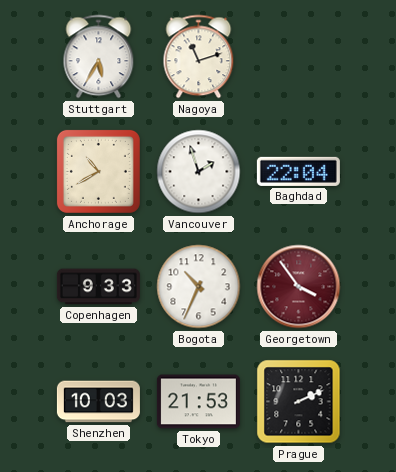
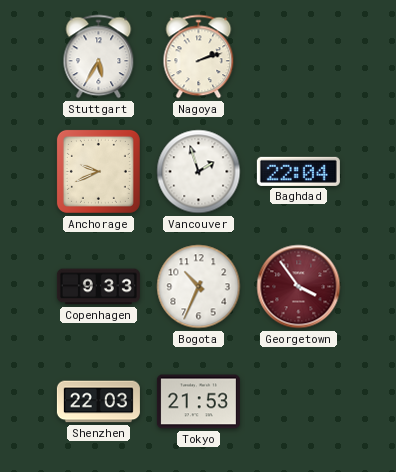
Nagoya: 11:12 -> 2:12 (199, 57)
Anchorage: 10:40 -> 9:41 (98, 171)
Shenzhen: 10:03 -> 22:03 (98, 402)
Prague: 2:11 -> none (299, 402)
